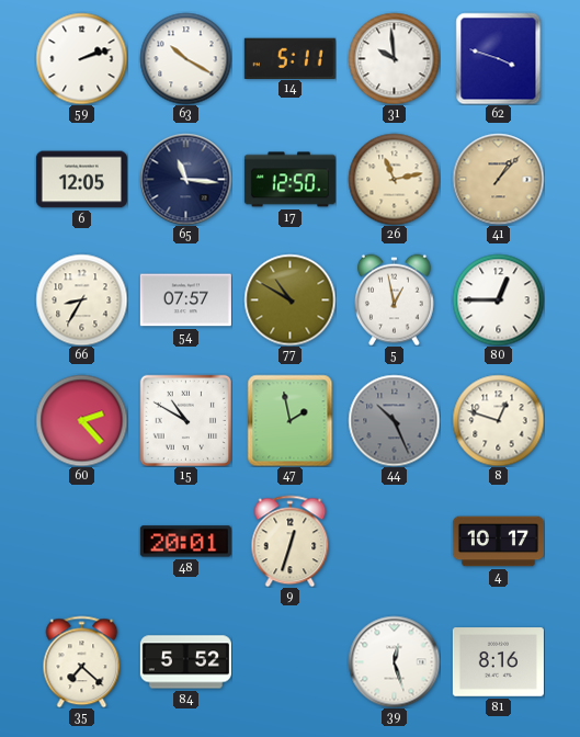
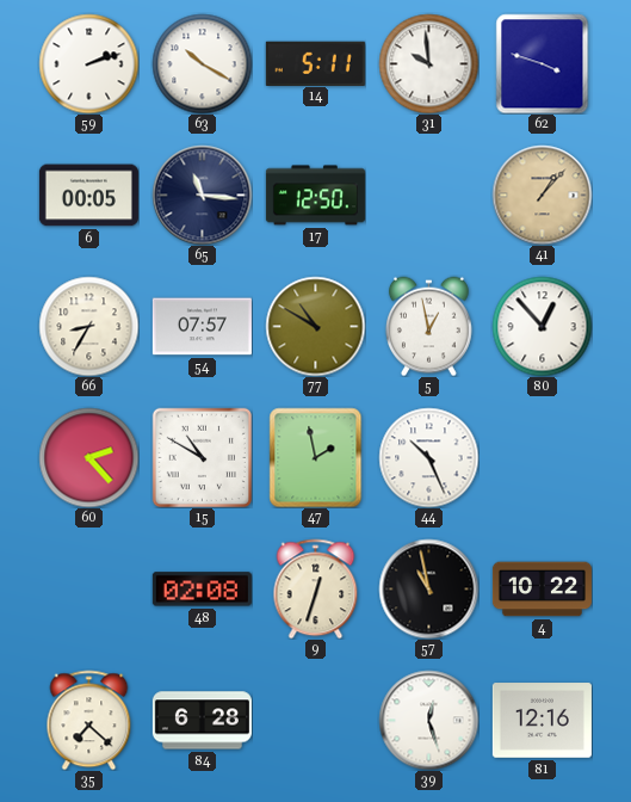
6: 12:05 -> 00:05 (88, 196)
26: 11:13 -> none (394, 179)
80: 12:45 -> 12:53 (542, 326)
44 dial: grey -> white (428, 457)
8: 12:48 -> none (498, 420)
48: 20:01 -> 02:08 (202, 590)
57: none -> 10:58 (428, 588)
4: 10:17 -> 10:22 (542, 590)
84: 5:52 -> 6:28 (202, 721)
81: 8:16 -> 12:16 (542, 721)
